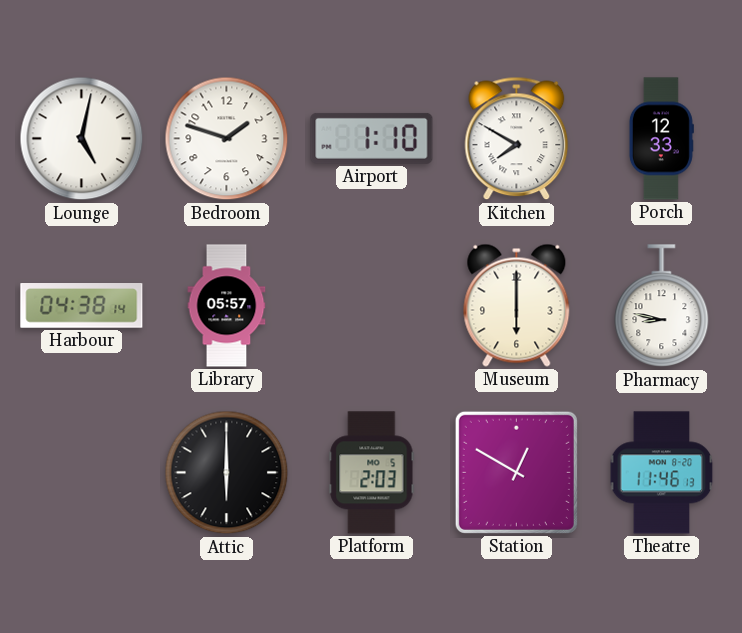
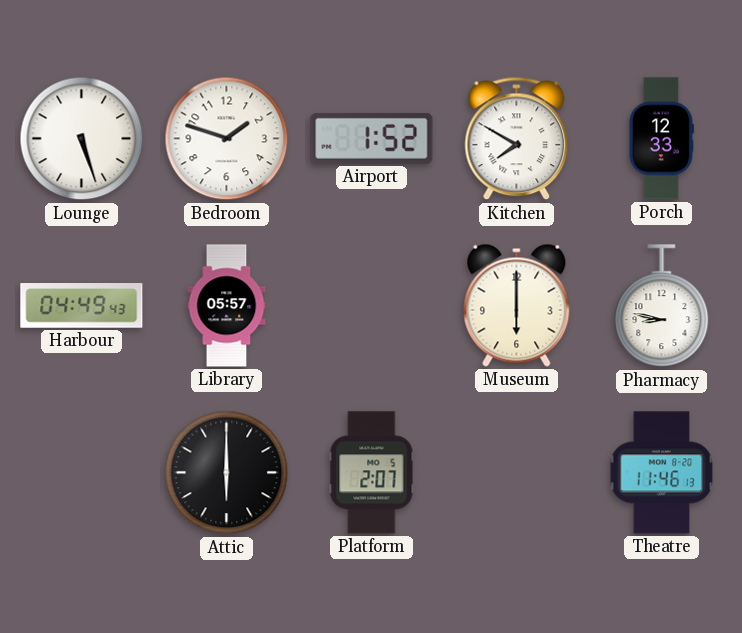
Lounge: 5:02 -> 5:27 (82, 139)
Airport: 1:10 -> 1:52 (372, 138)
Harbour: 04:38 -> 04:49 (82, 306)
Platform: 2:03 -> 2:07 (372, 473)
Station: 12:50 -> none (516, 472)
